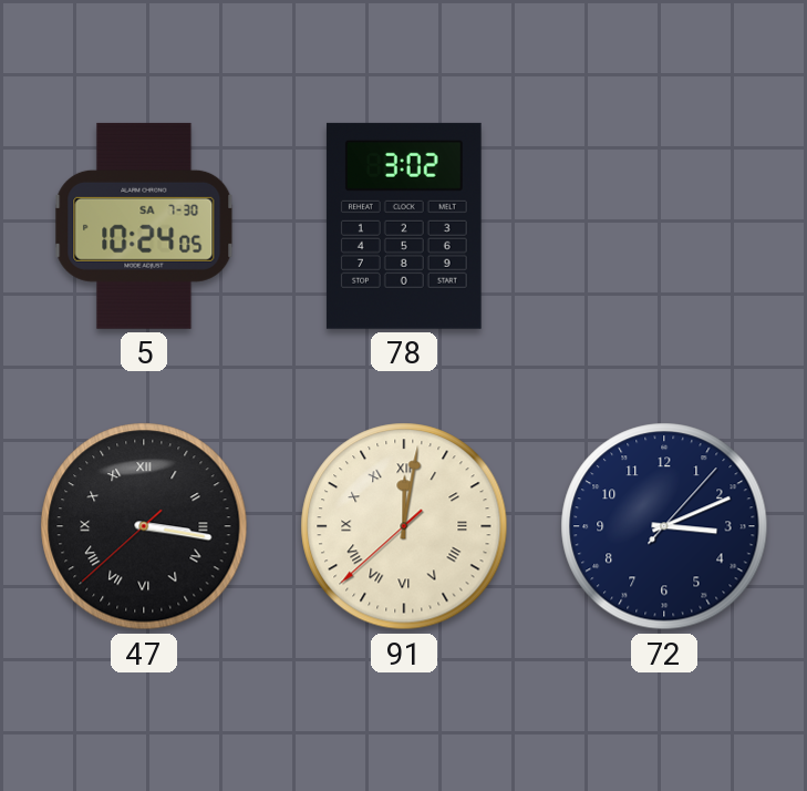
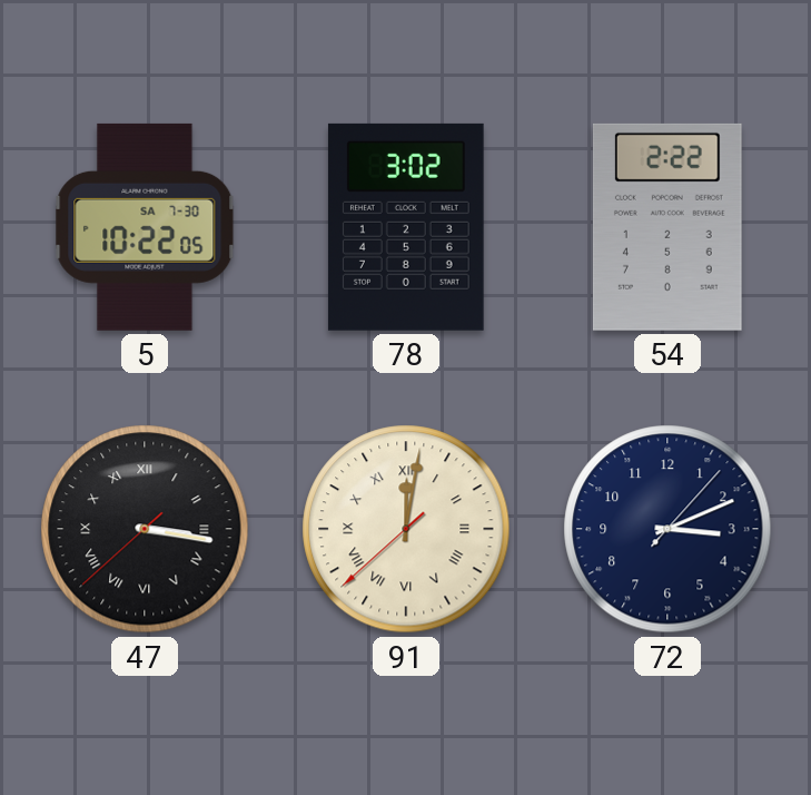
5: 10:24 -> 10:22 (145, 227)
54: none -> 2:22 (667, 227)
